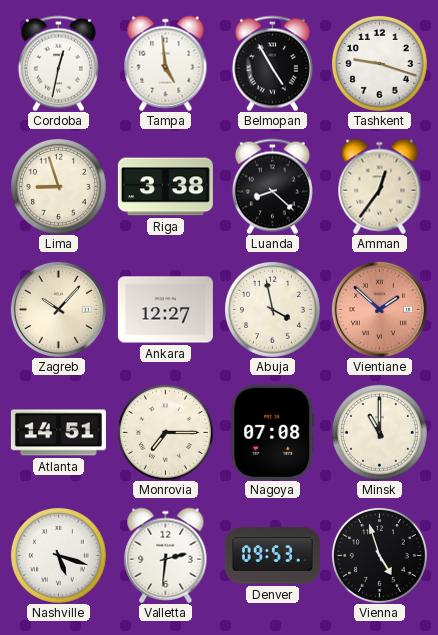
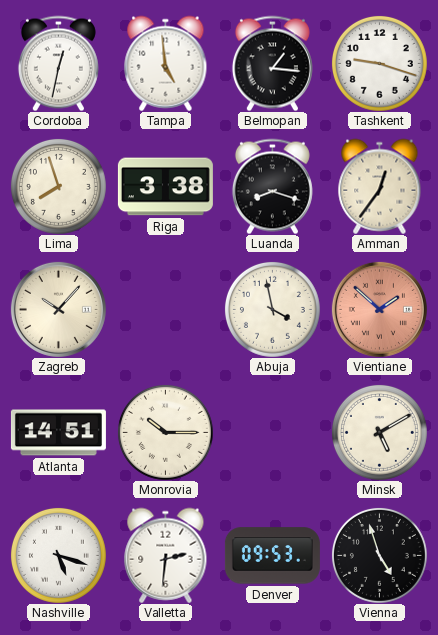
Belmopan: 4:55 -> 1:16 (272, 63)
Lima: 8:57 -> 7:57 (58, 186)
Luanda: 8:22 -> 8:18 (272, 186)
Ankara: 12:27 -> none (165, 310)
Monrovia: 7:15 -> 10:15 (165, 432)
Nagoya: 07:08 -> none (273, 432)
Minsk: 11:00 -> 5:10 (379, 432)
